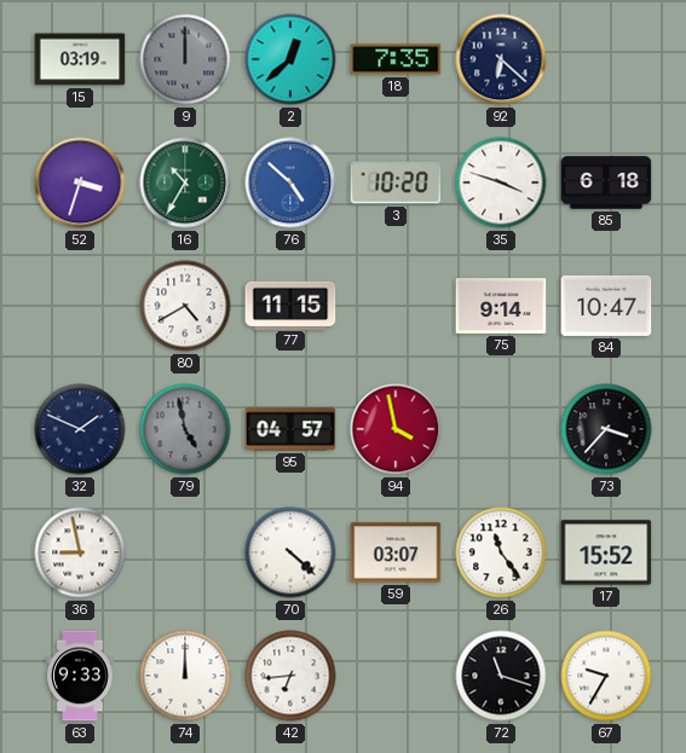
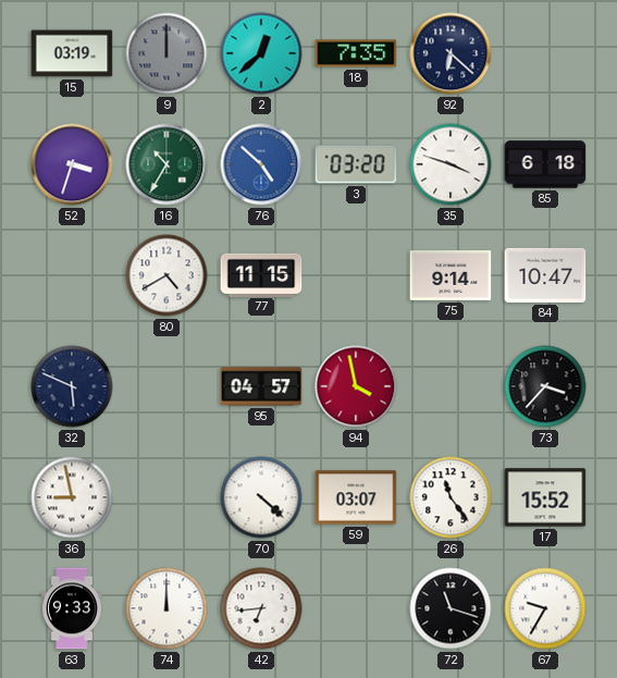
3: 10:20 -> 03:20 (356, 164)
32: 1:49 -> 5:49 (72, 386)
79: 4:58 -> none (185, 429)
